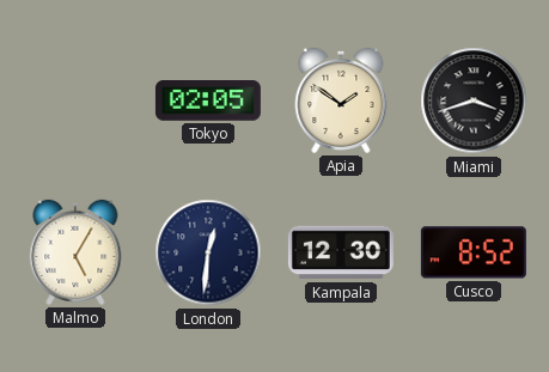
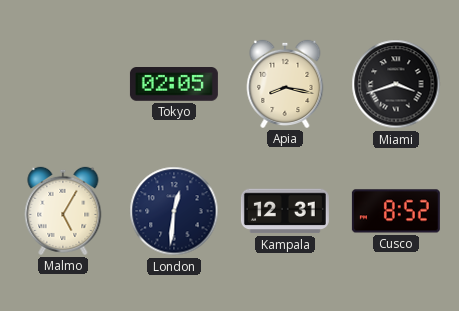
Apia: 1:51 -> 8:17 (285, 84)
Kampala: 12:30 -> 12:31 (285, 211)
